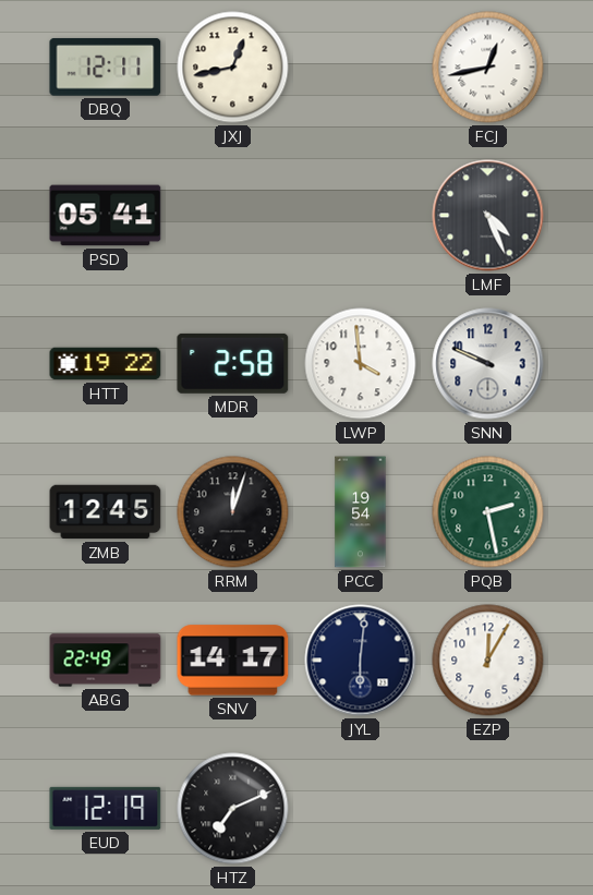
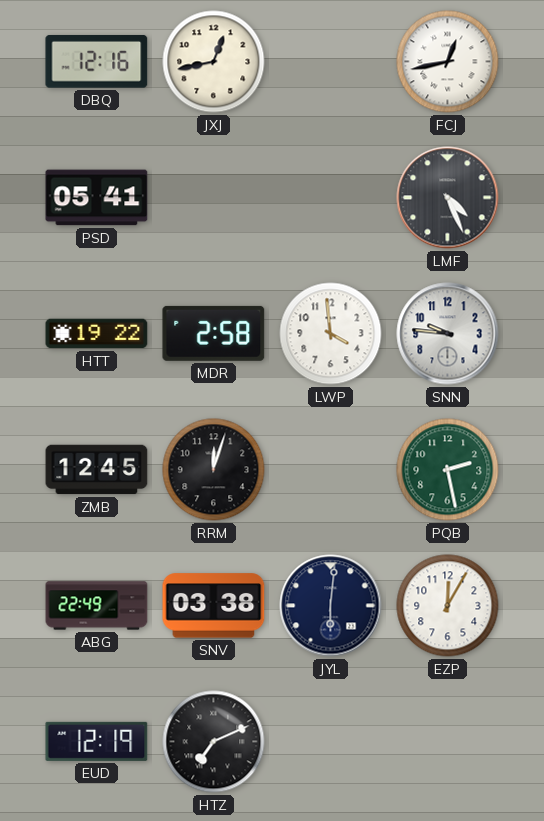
DBQ: 12:11 -> 12:16 (97, 62)
SNN: 9:49 -> 9:46 (448, 334)
PCC: 19:54 -> none (361, 512)
SNV: 14:17 -> 03:38 (214, 606)
